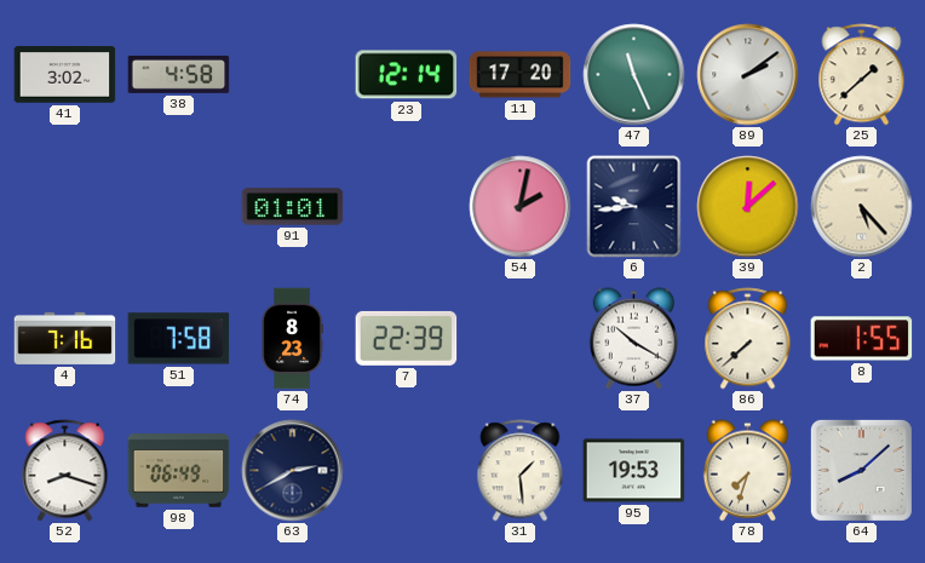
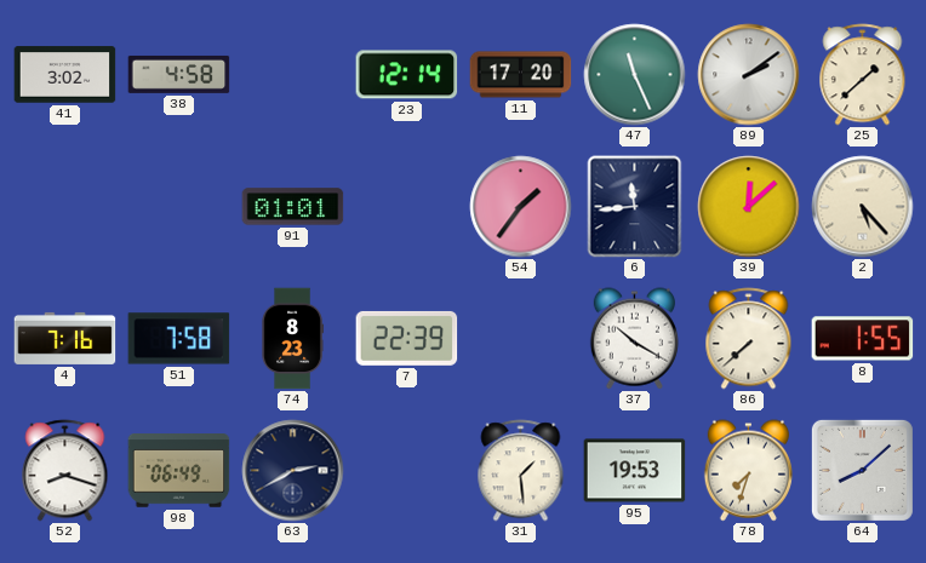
54: 2:02 -> 1:36 (521, 207)
6: 9:44 -> 11:44 (635, 207)
